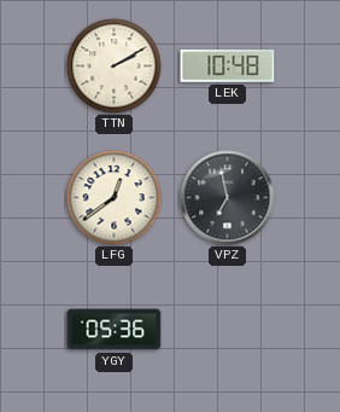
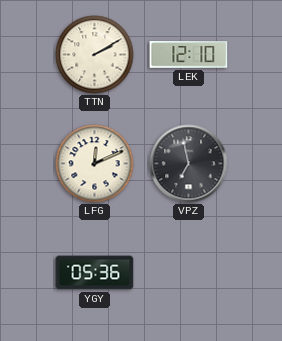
LEK: 10:48 -> 12:10 (189, 55)
LFG: 12:39 -> 12:11 (95, 164)
